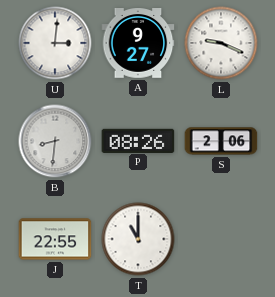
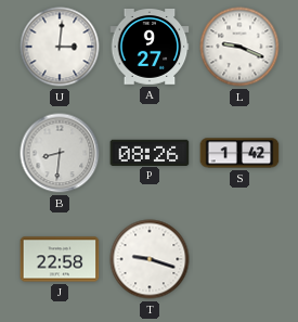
S: 2:06 -> 1:42 (239, 153)
J: 22:55 -> 22:58 (60, 259)
T: 11:00 -> 9:18 (150, 259)
